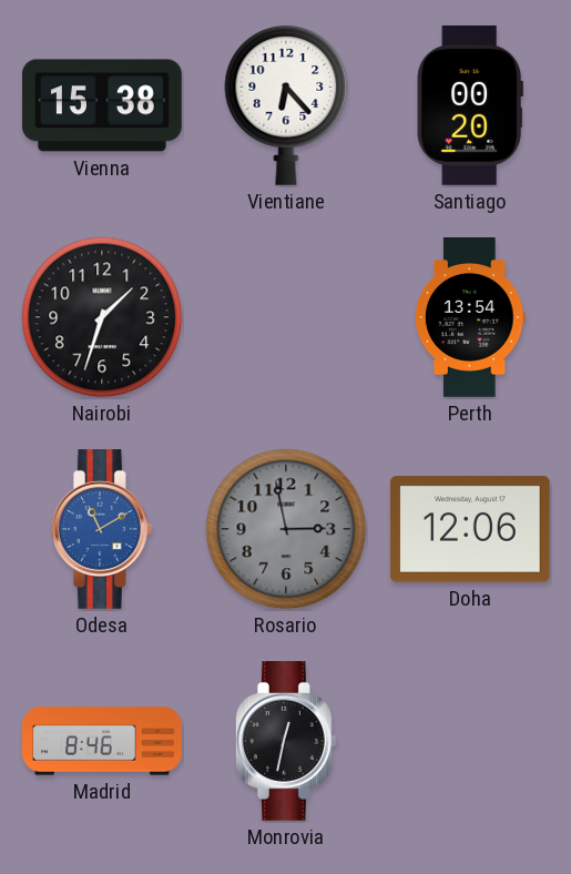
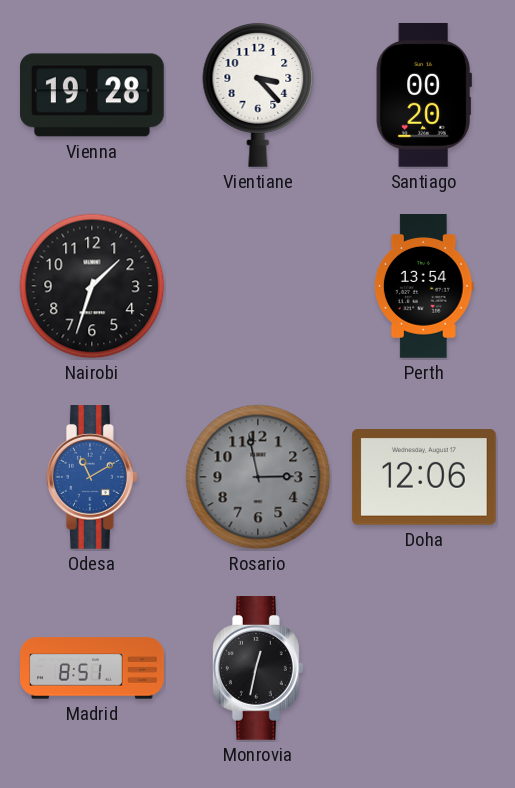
Vienna: 15:38 -> 19:28 (93, 95)
Vientiane: 6:23 -> 3:23 (258, 95)
Madrid: 8:46 -> 8:51 (92, 668)
